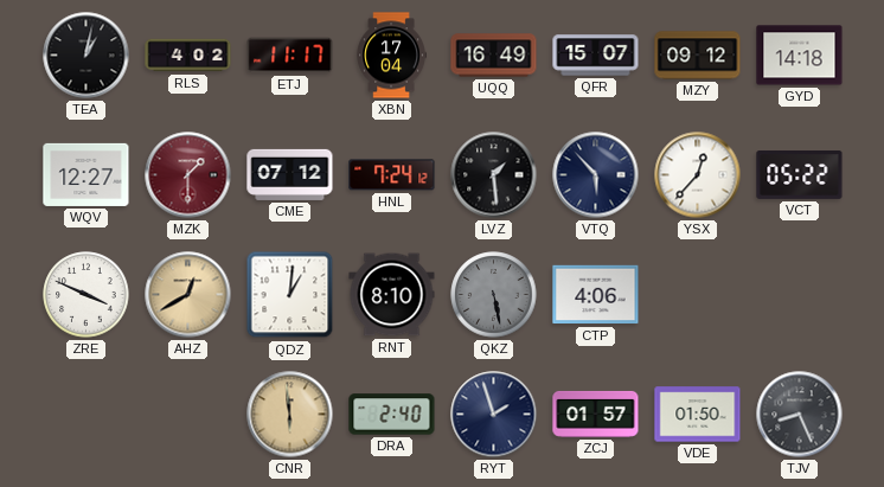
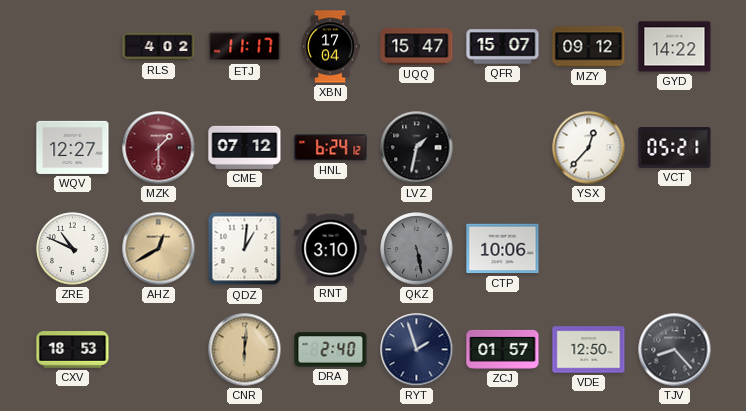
TEA: 1:02 -> none (87, 56)
UQQ: 16:49 -> 15:47 (417, 47)
GYD: 14:18 -> 14:22 (675, 47)
HNL: 7:24 -> 6:24 (331, 148)
LVZ: 1:29 -> 1:32 (417, 148)
VTQ: 5:53 -> none (596, 175)
VCT: 05:22 -> 05:21 (675, 148)
ZRE: 3:49 -> 10:49 (73, 249)
RNT: 8:10 -> 3:10 (331, 249)
CTP: 4:06 -> 10:06 (503, 249)
CXV: none -> 18:53 (73, 350)
CNR: 5:59 -> 6:01 (245, 350)
VDE: 01:50 -> 12:50 (589, 350)
TJV: 8:26 -> 8:23 (675, 350)
